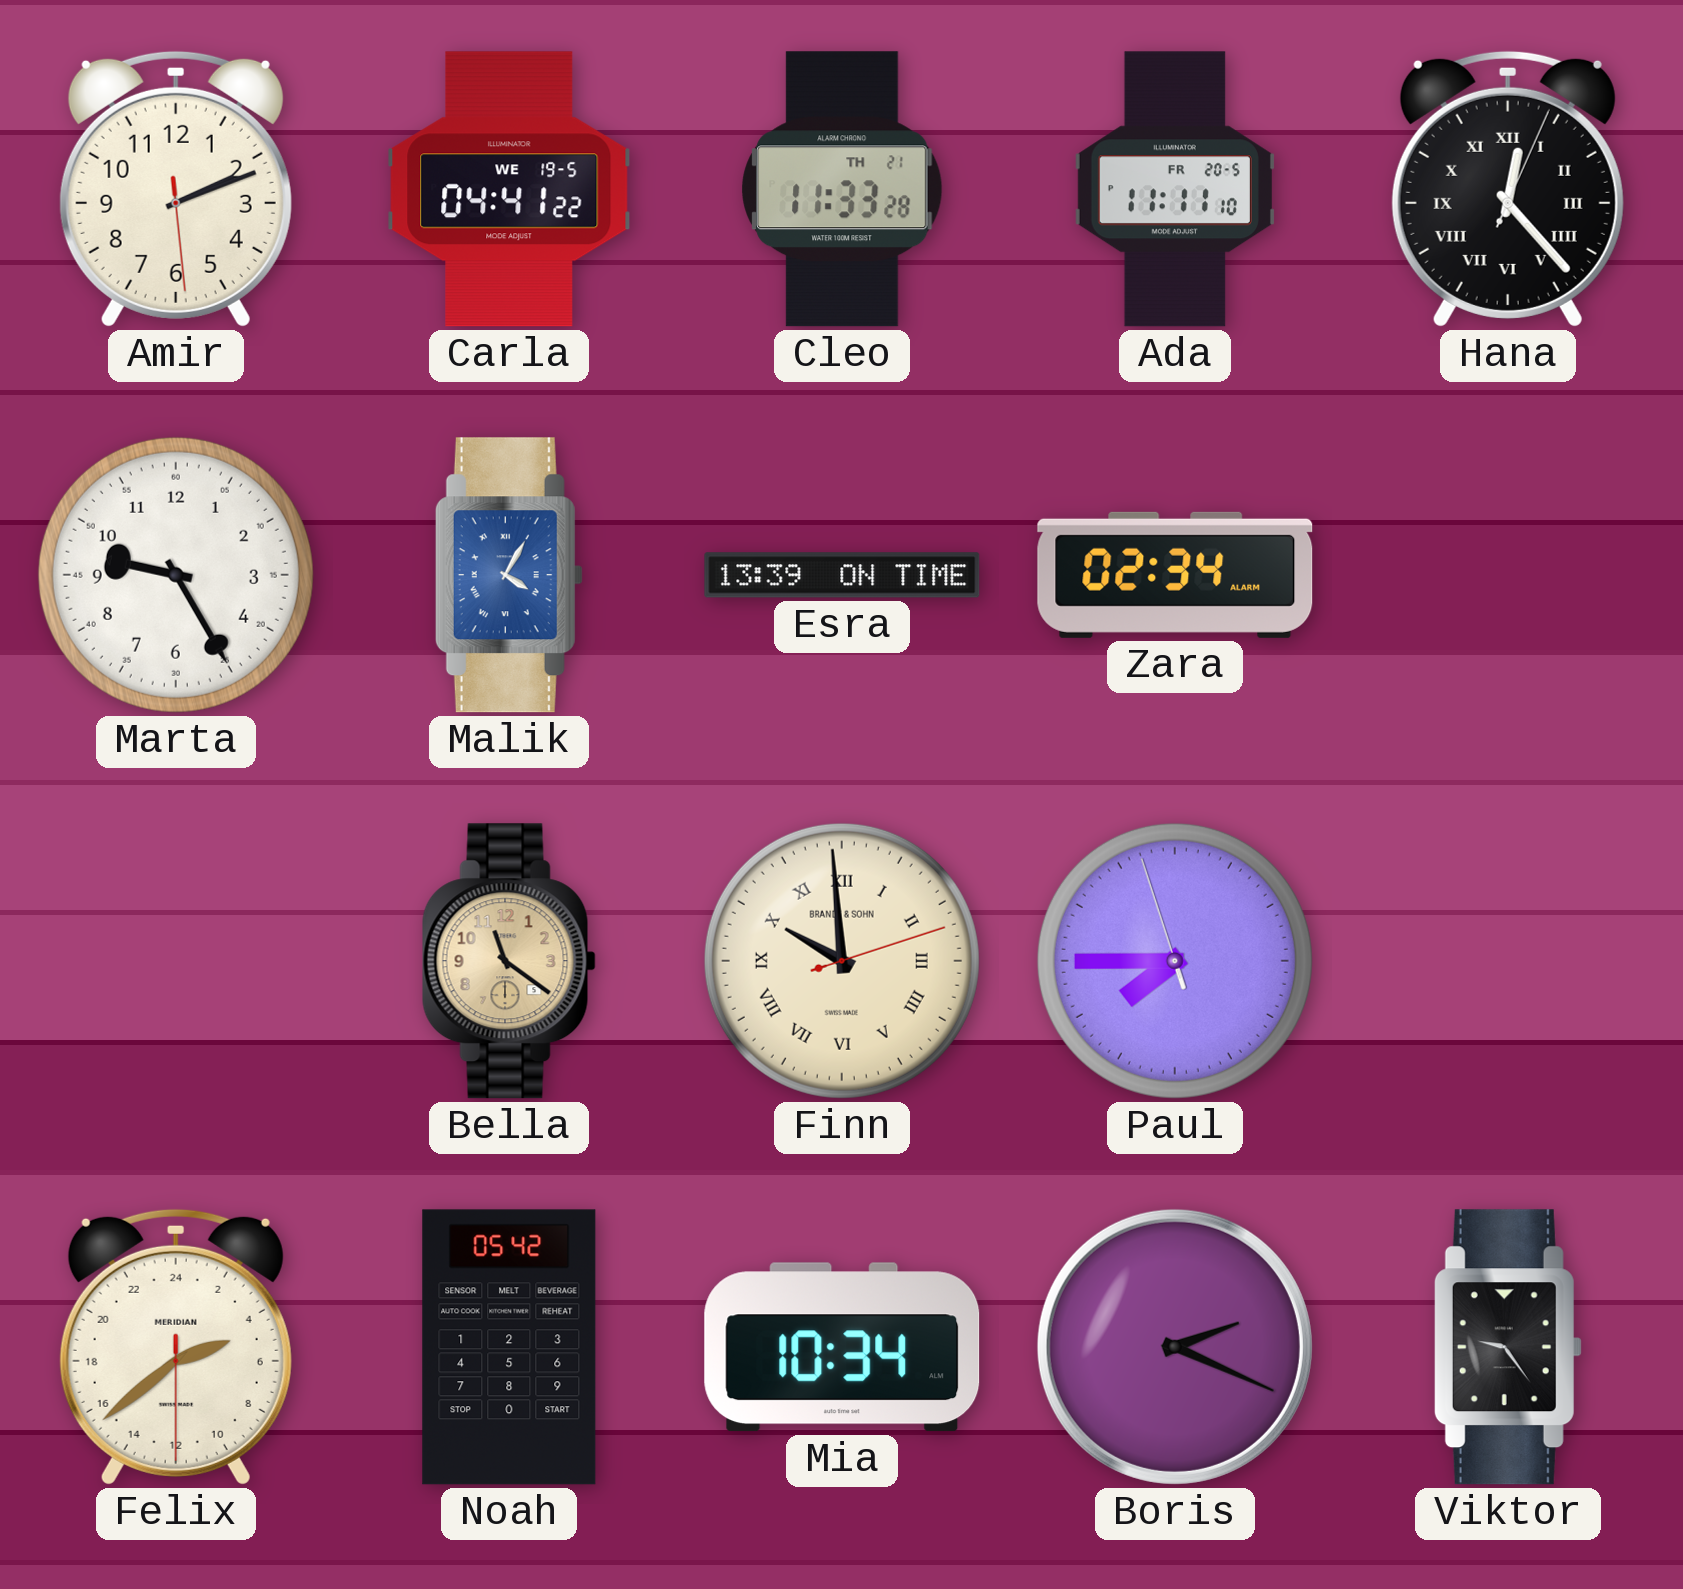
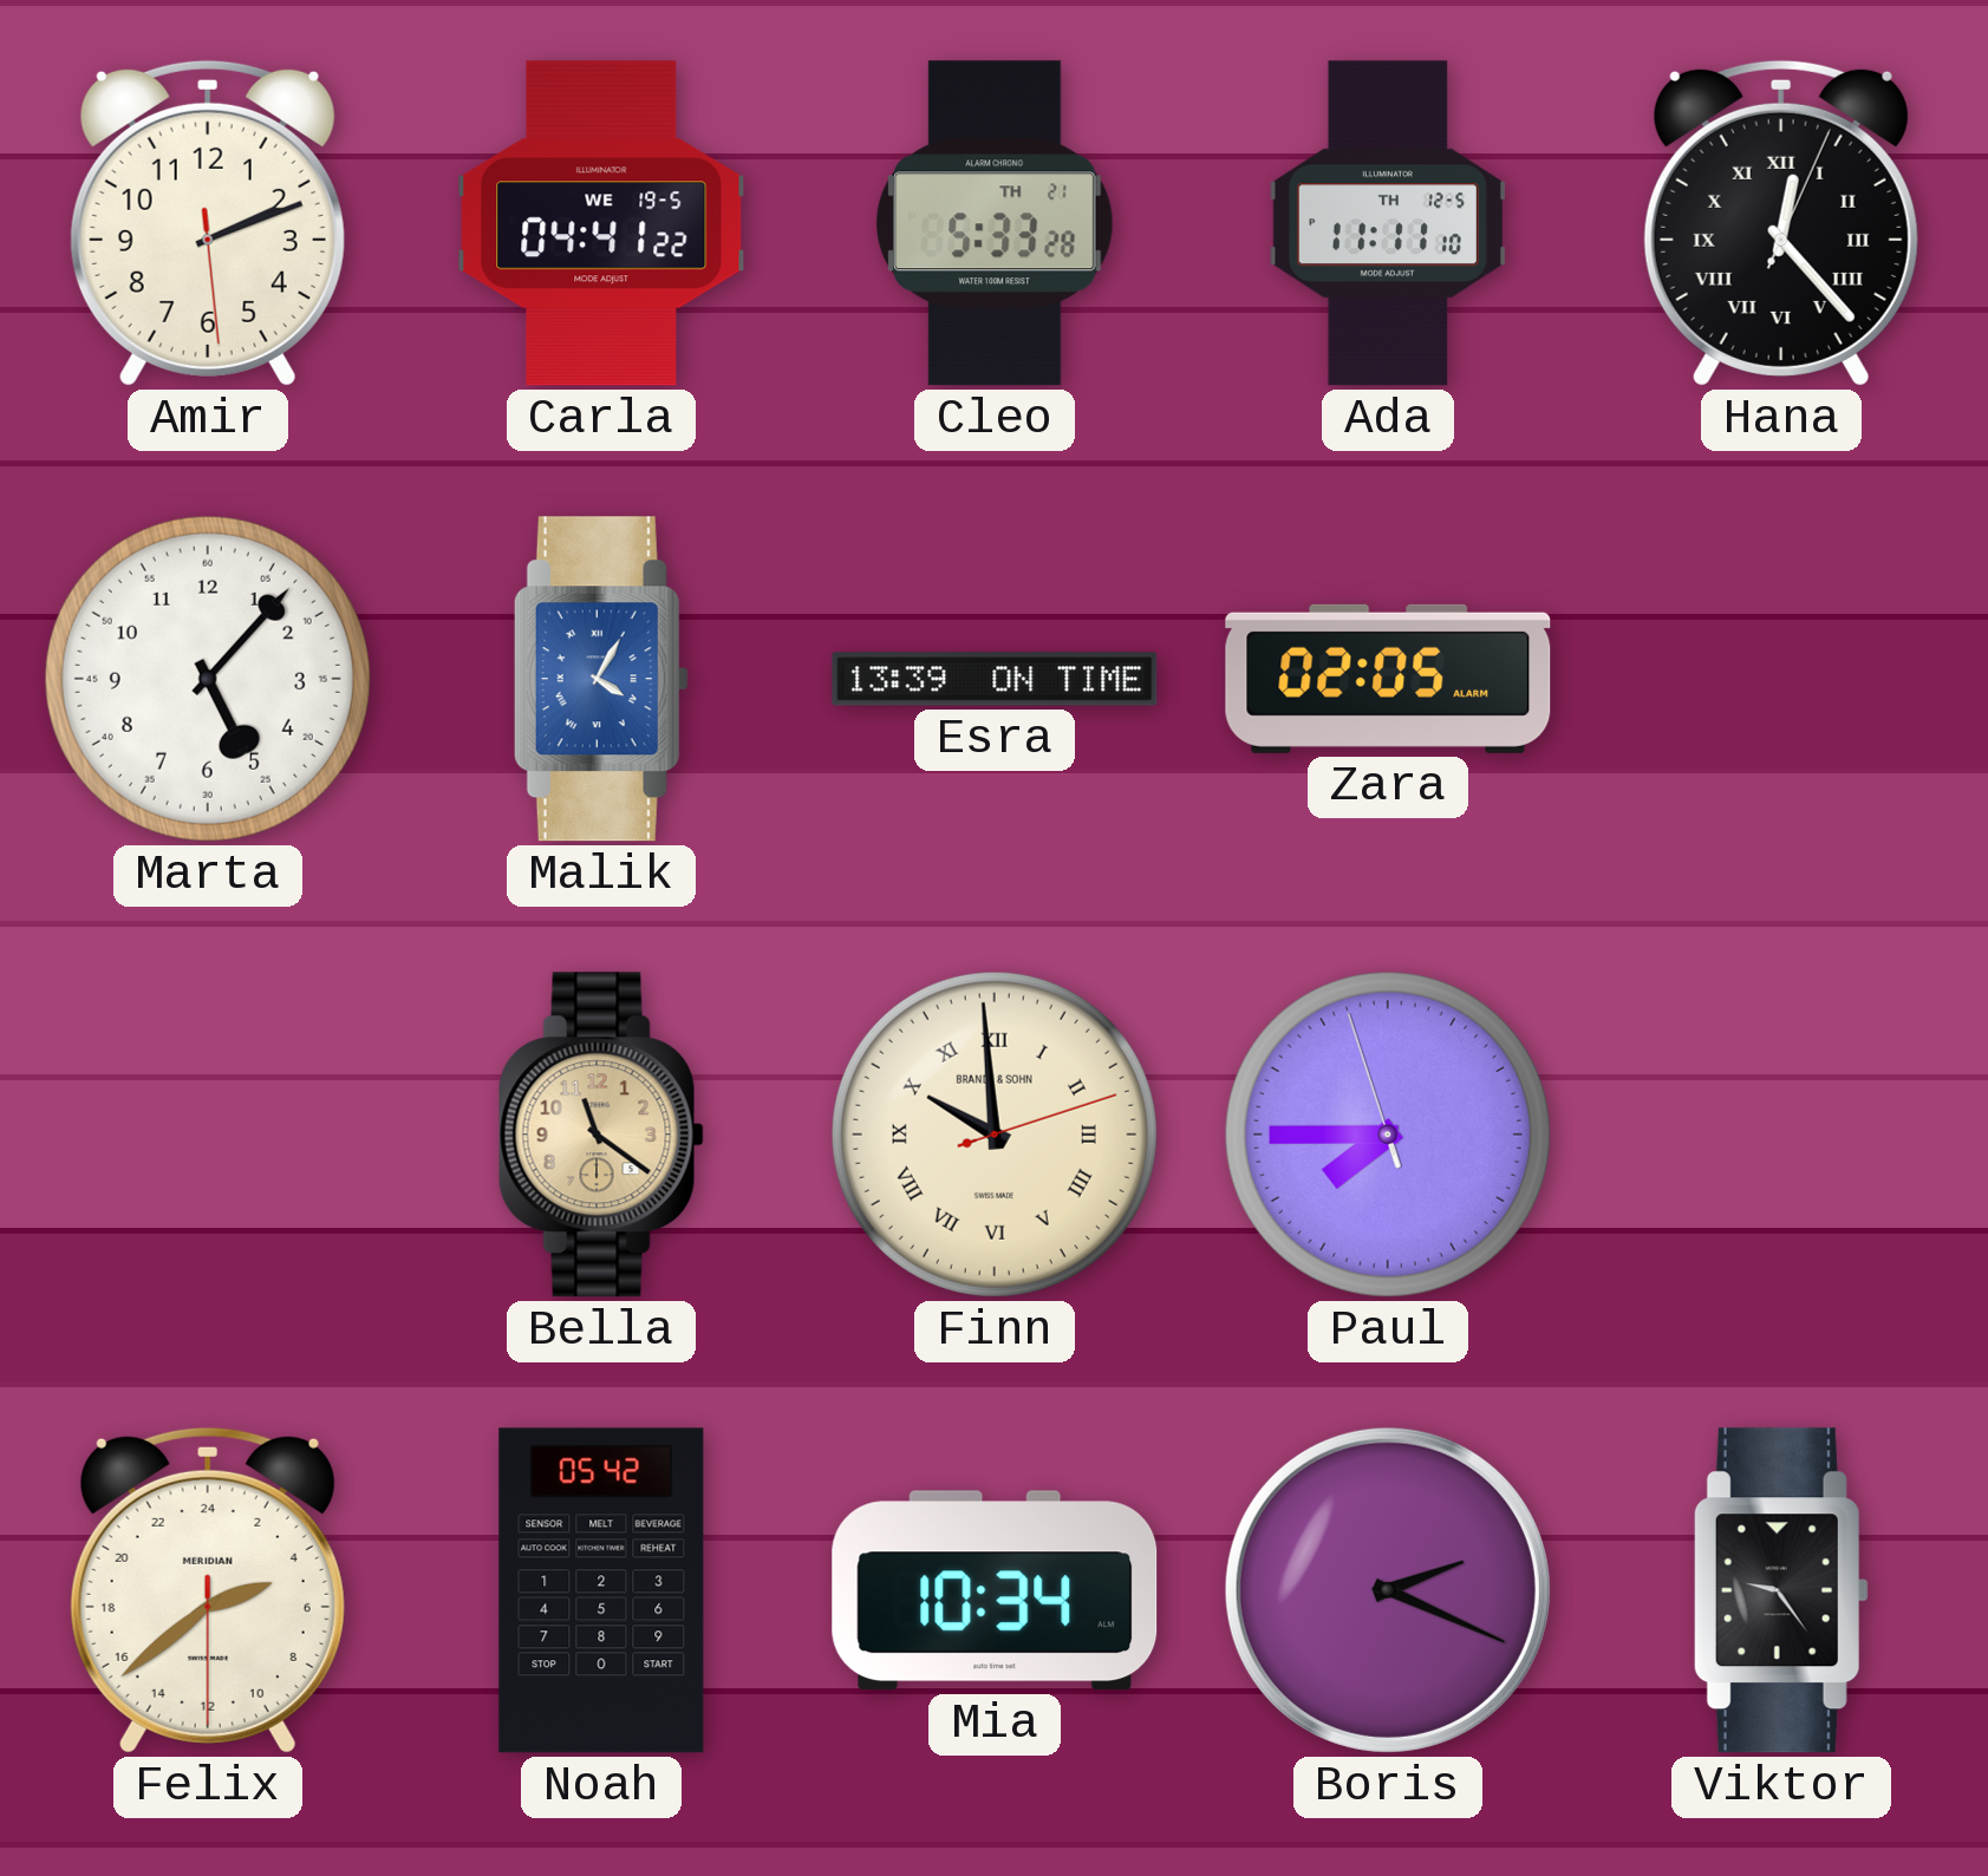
Cleo: 11:33 -> 5:33 (995, 223)
Ada date: FR 20-5 -> TH 12-5 (1388, 223)
Marta: 9:25 -> 5:07 (208, 679)
Zara: 02:34 -> 02:05 (1388, 679)
